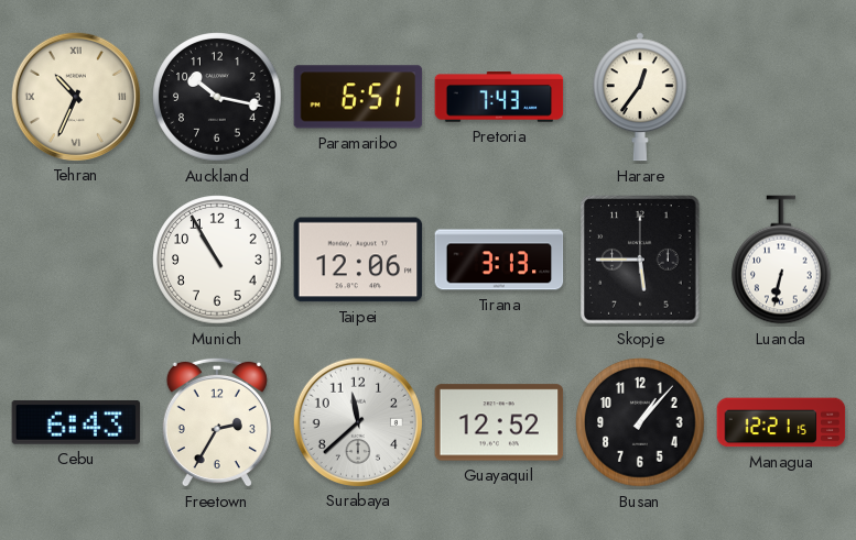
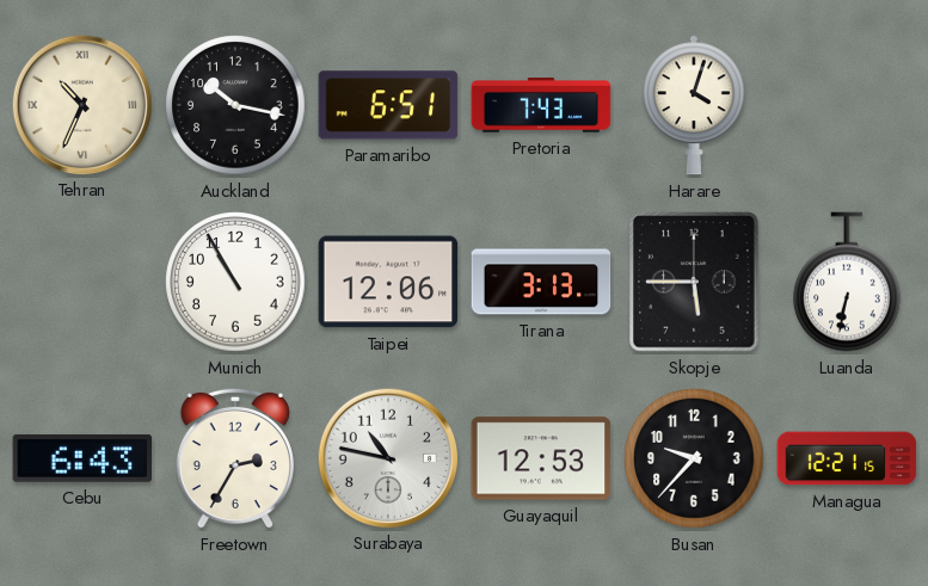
Harare: 12:36 -> 4:03 (694, 105)
Surabaya: 11:38 -> 10:47 (387, 457)
Guayaquil: 12:52 -> 12:53 (541, 458)
Busan: 1:07 -> 9:37 (694, 458)
